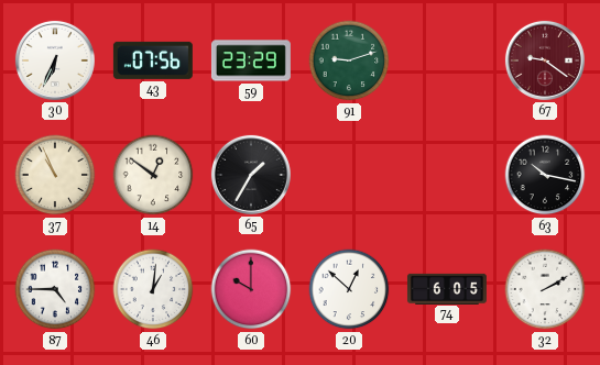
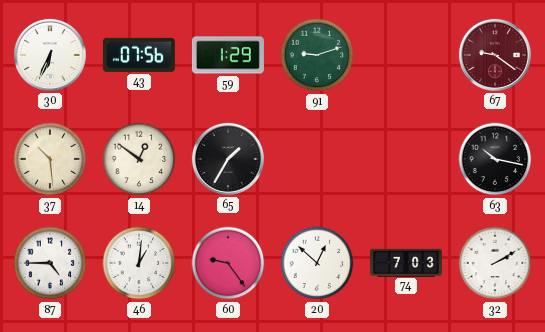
59: 23:29 -> 1:29 (228, 55)
37: 10:56 -> 10:29 (50, 159)
60: 10:00 -> 9:24 (228, 263)
74: 6:05 -> 7:03 (406, 262)
